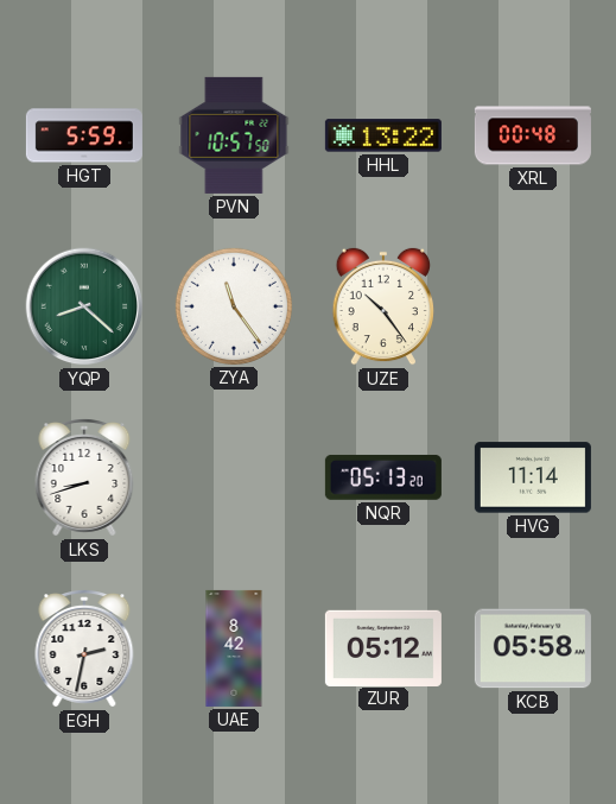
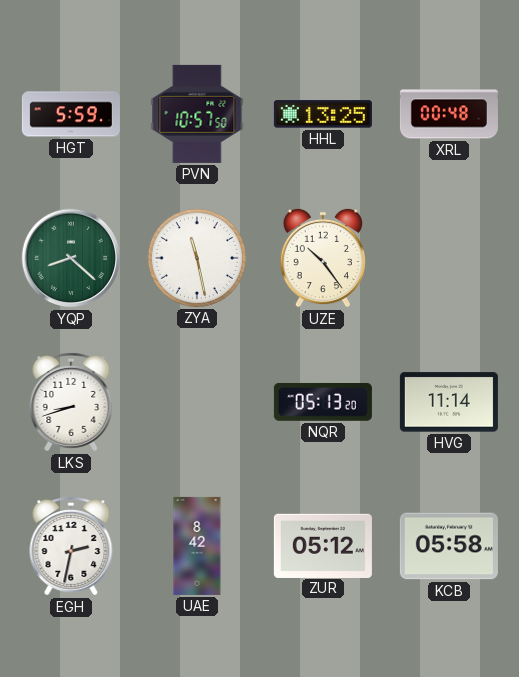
HHL: 13:22 -> 13:25 (323, 114)
ZYA: 11:24 -> 11:28 (197, 258)
